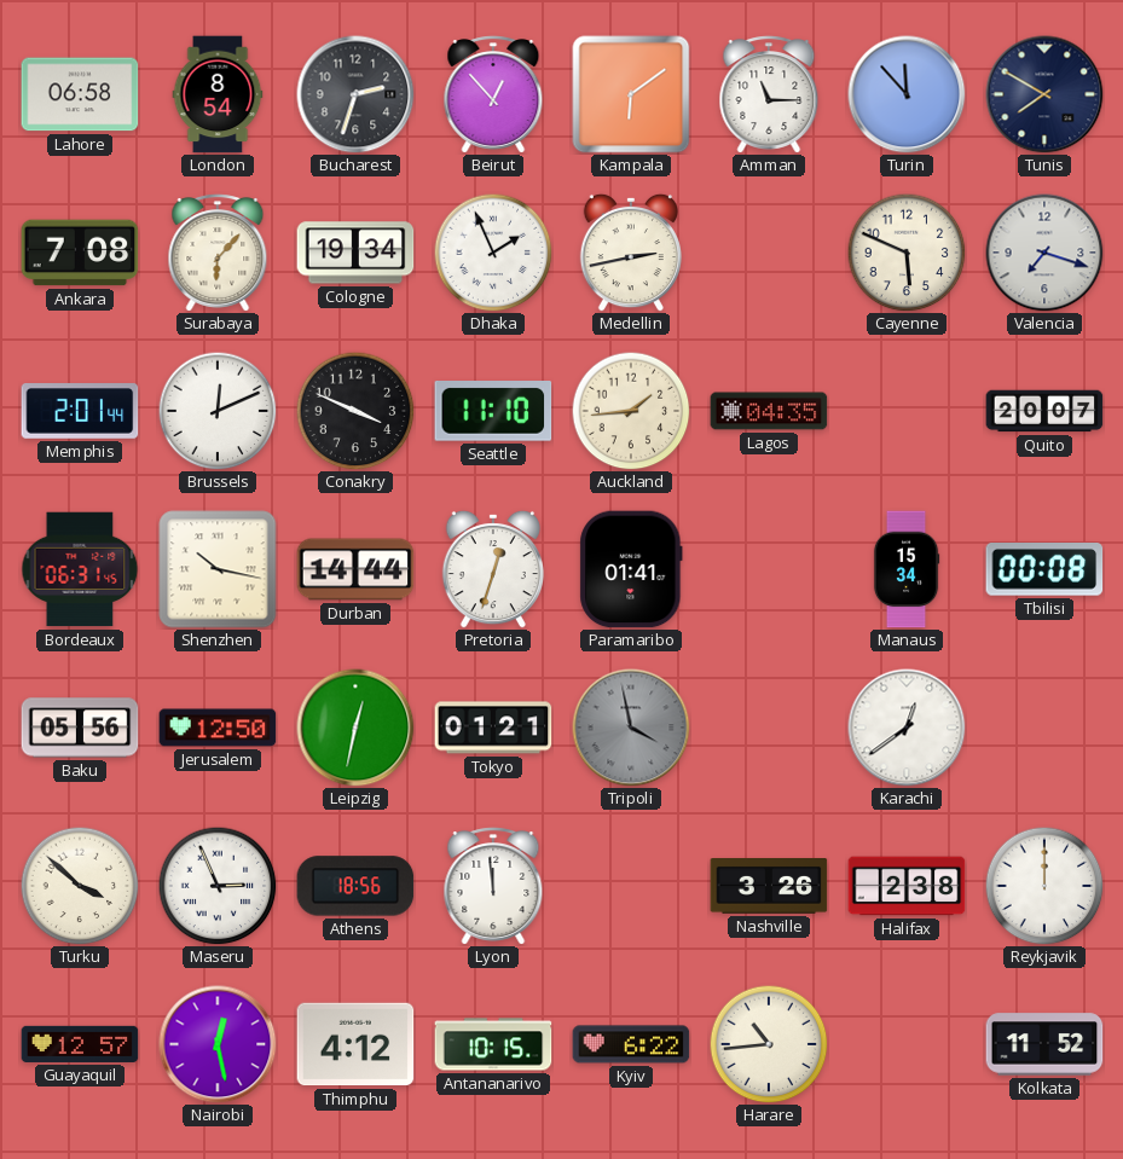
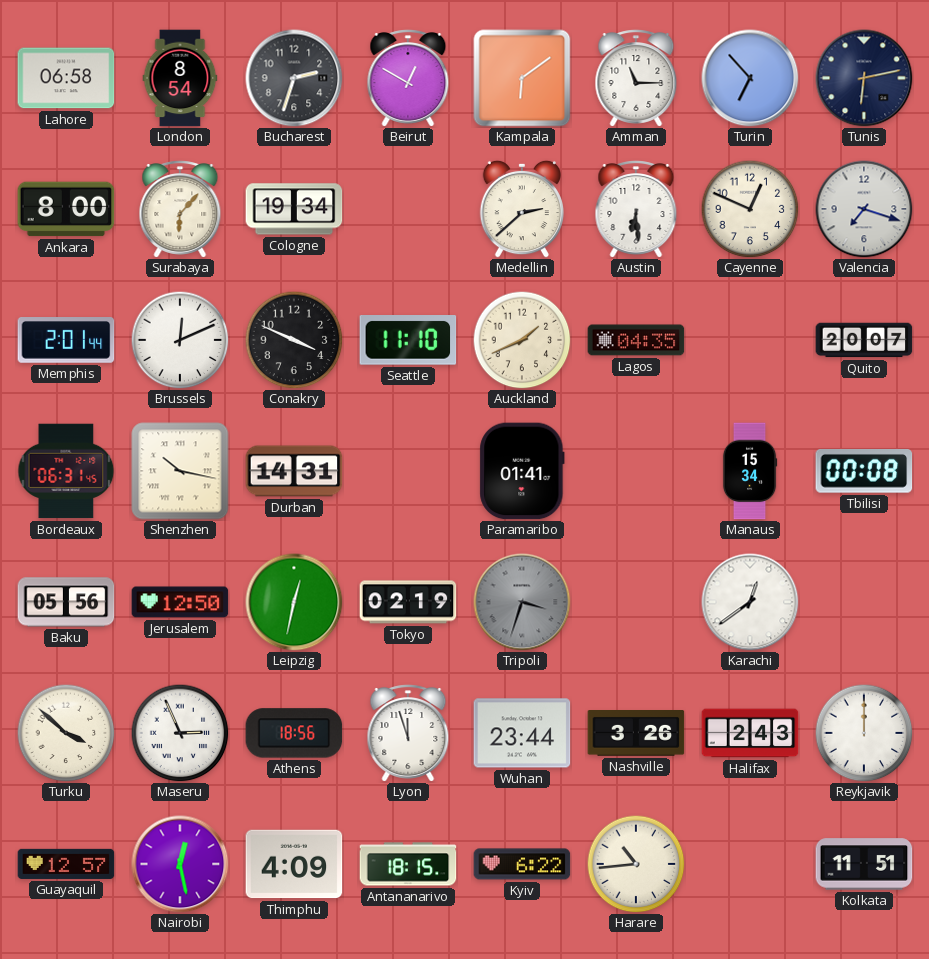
Beirut: 12:53 -> 12:50 (408, 78)
Turin: 11:53 -> 6:53 (750, 78)
Tunis: 7:50 -> 6:13 (864, 78)
Ankara: 7:08 -> 8:00 (66, 209)
Dhaka: 1:56 -> none (493, 253)
Medellin: 2:43 -> 2:38 (521, 209)
Austin: none -> 6:29 (636, 209)
Cayenne: 5:49 -> 12:49 (750, 209)
Auckland: 1:44 -> 1:41 (522, 340)
Durban: 14:44 -> 14:31 (294, 471)
Pretoria: 12:33 -> none (492, 569)
Tokyo: 01:21 -> 02:19 (408, 602)
Tripoli: 3:58 -> 3:33 (522, 602)
Lyon: 11:59 -> 11:57 (408, 733)
Wuhan: none -> 23:44 (522, 733)
Halifax: 2:38 -> 2:43 (750, 733)
Thimphu: 4:12 -> 4:09 (294, 864)
Antananarivo: 10:15 -> 18:15 (408, 864)
Kolkata: 11:52 -> 11:51 (864, 864)
